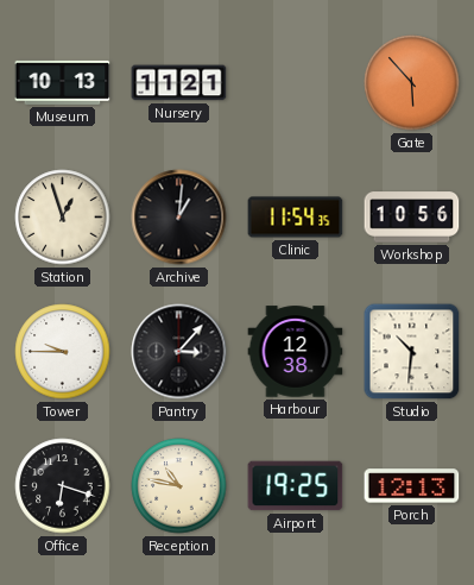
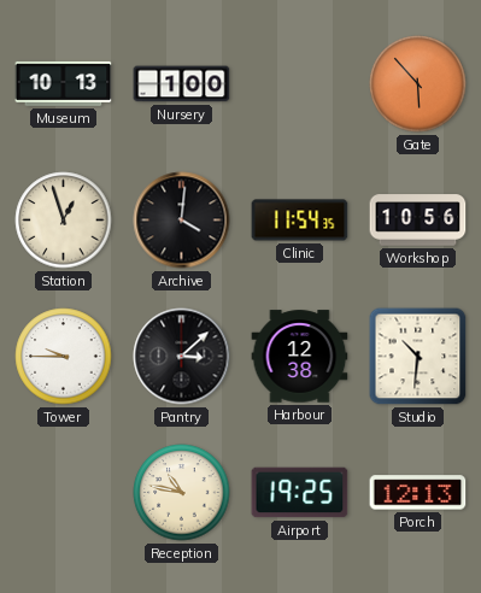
Nursery: 11:21 -> 1:00 (182, 84)
Archive: 1:01 -> 4:01 (182, 221)
Pantry: 3:07 -> 3:08 (182, 357)
Office: 6:18 -> none (63, 486)
